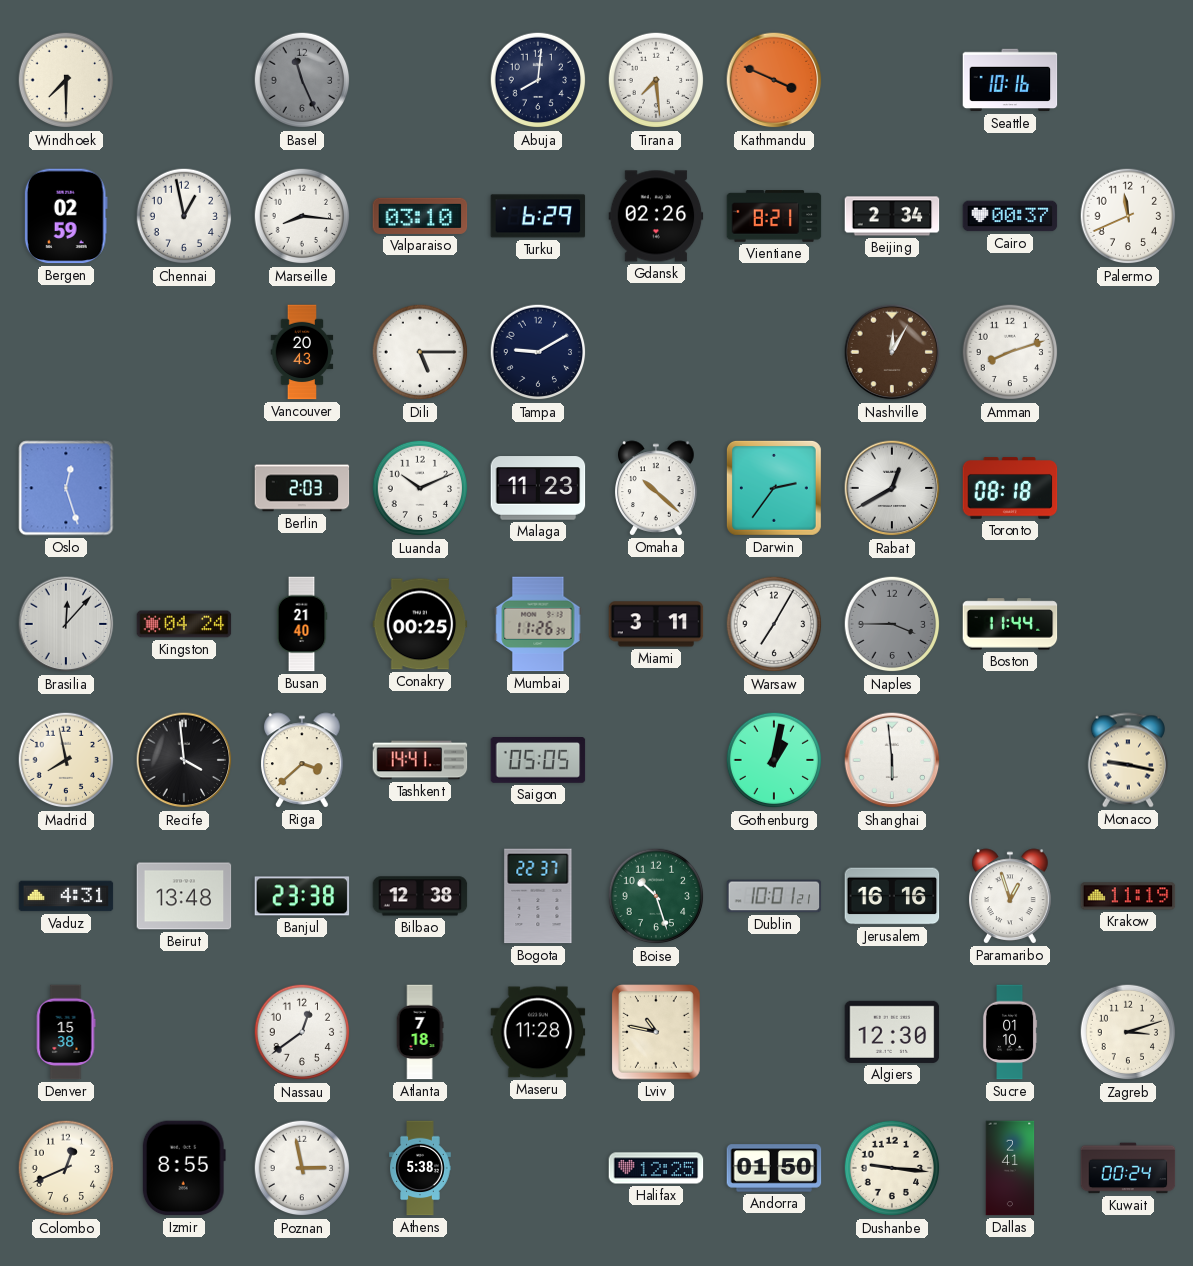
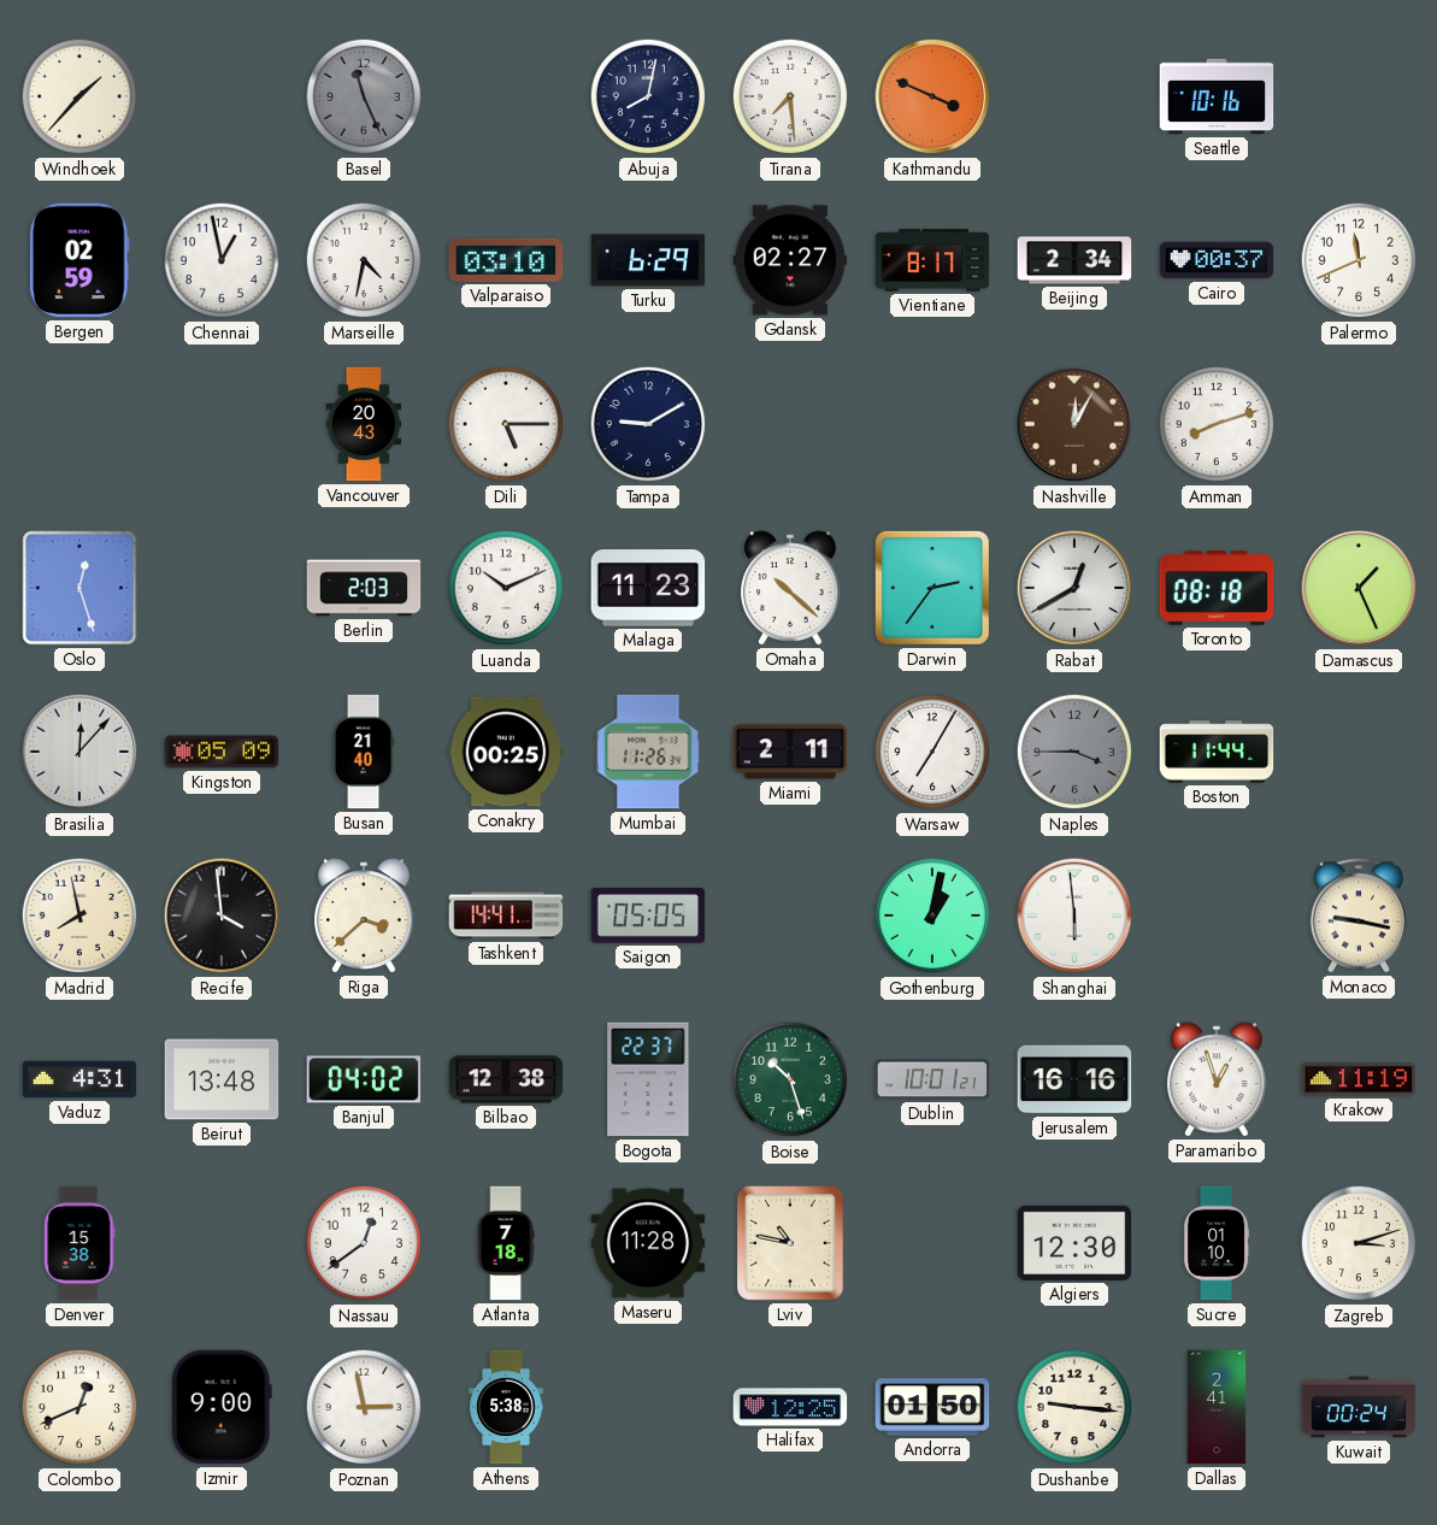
Windhoek: 7:30 -> 1:37 (79, 96)
Abuja: 8:01 -> 8:02 (648, 96)
Marseille: 8:16 -> 4:32 (364, 260)
Gdansk: 02:26 -> 02:27 (790, 260)
Vientiane: 8:21 -> 8:17 (932, 260)
Damascus: none -> 1:26 (1359, 588)
Kingston: 04:24 -> 05:09 (222, 752)
Miami: 3:11 -> 2:11 (790, 752)
Banjul: 23:38 -> 04:02 (364, 1079)
Izmir: 8:55 -> 9:00 (222, 1407)
